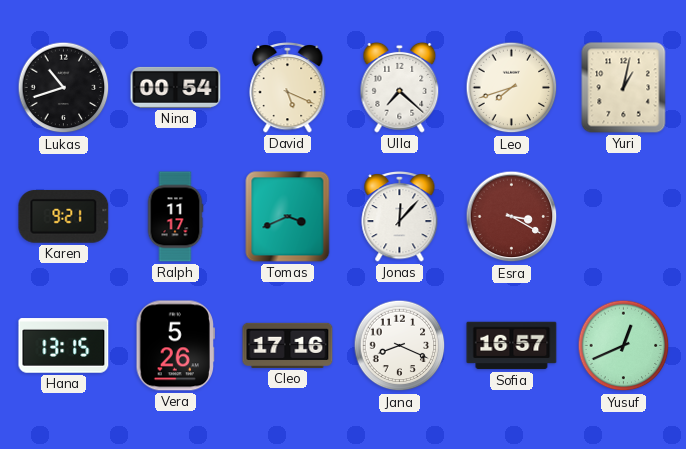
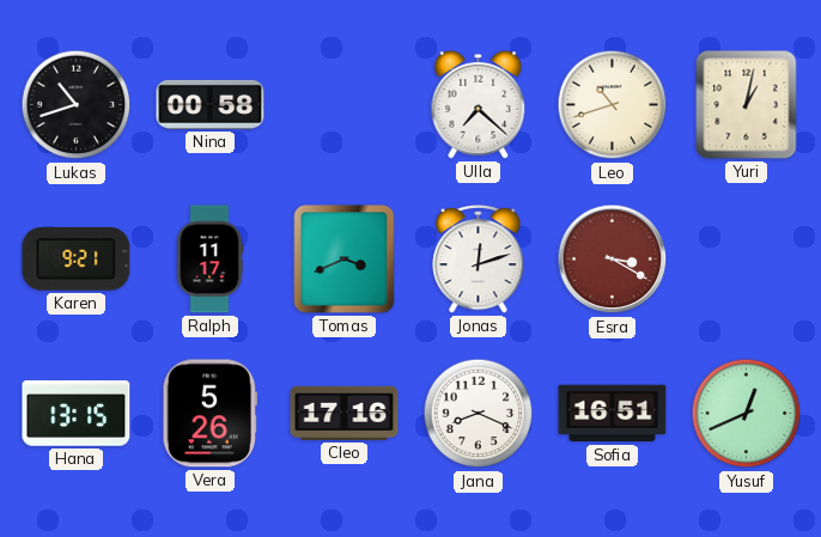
Nina: 00:54 -> 00:58 (211, 104)
David: 5:19 -> none (288, 88)
Leo: 7:42 -> 10:42 (613, 105)
Jonas: 12:07 -> 12:12 (479, 260)
Sofia: 16:57 -> 16:51 (613, 414)
